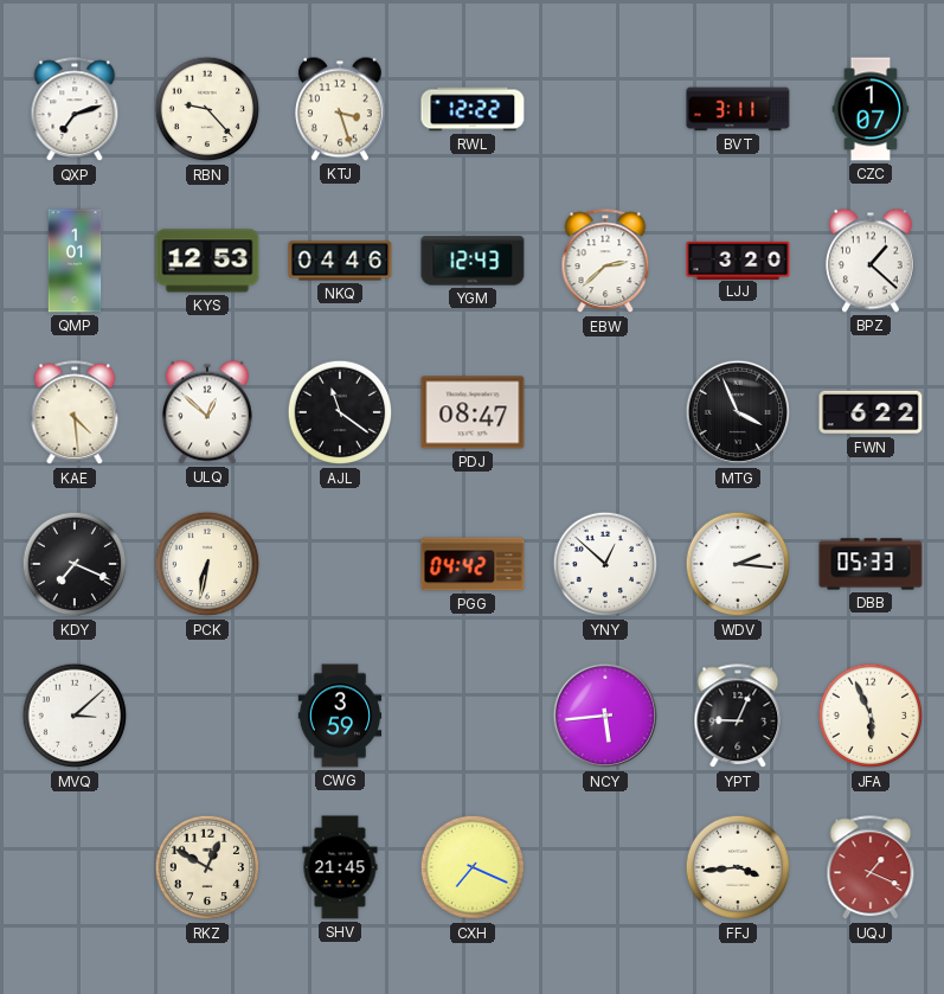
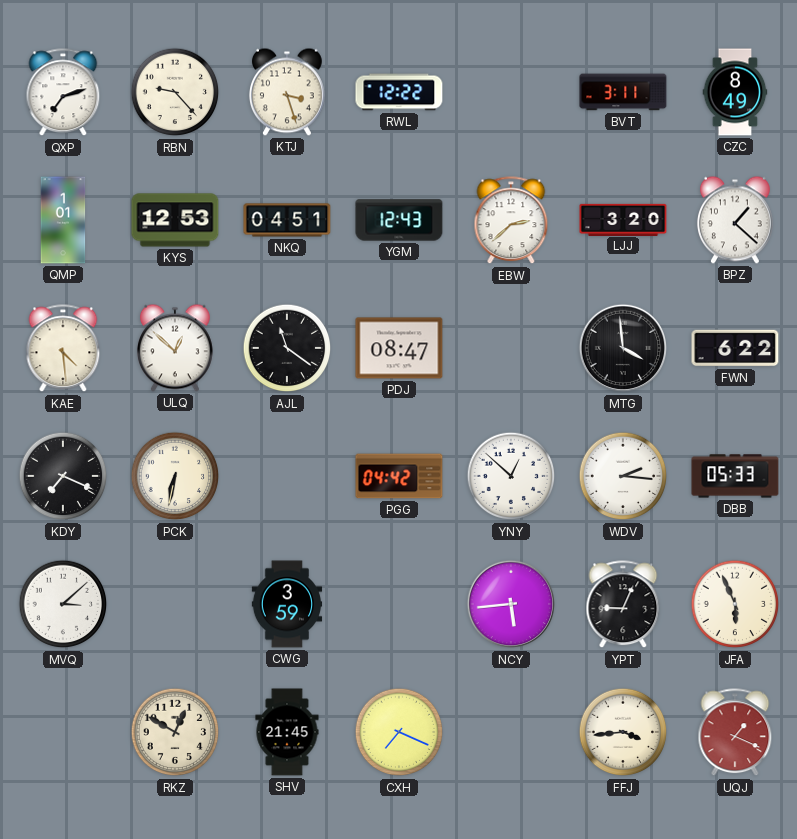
CZC: 1:07 -> 8:49 (735, 92)
NKQ: 04:46 -> 04:51 (287, 220)
MTG: 3:56 -> 3:59 (623, 348)
